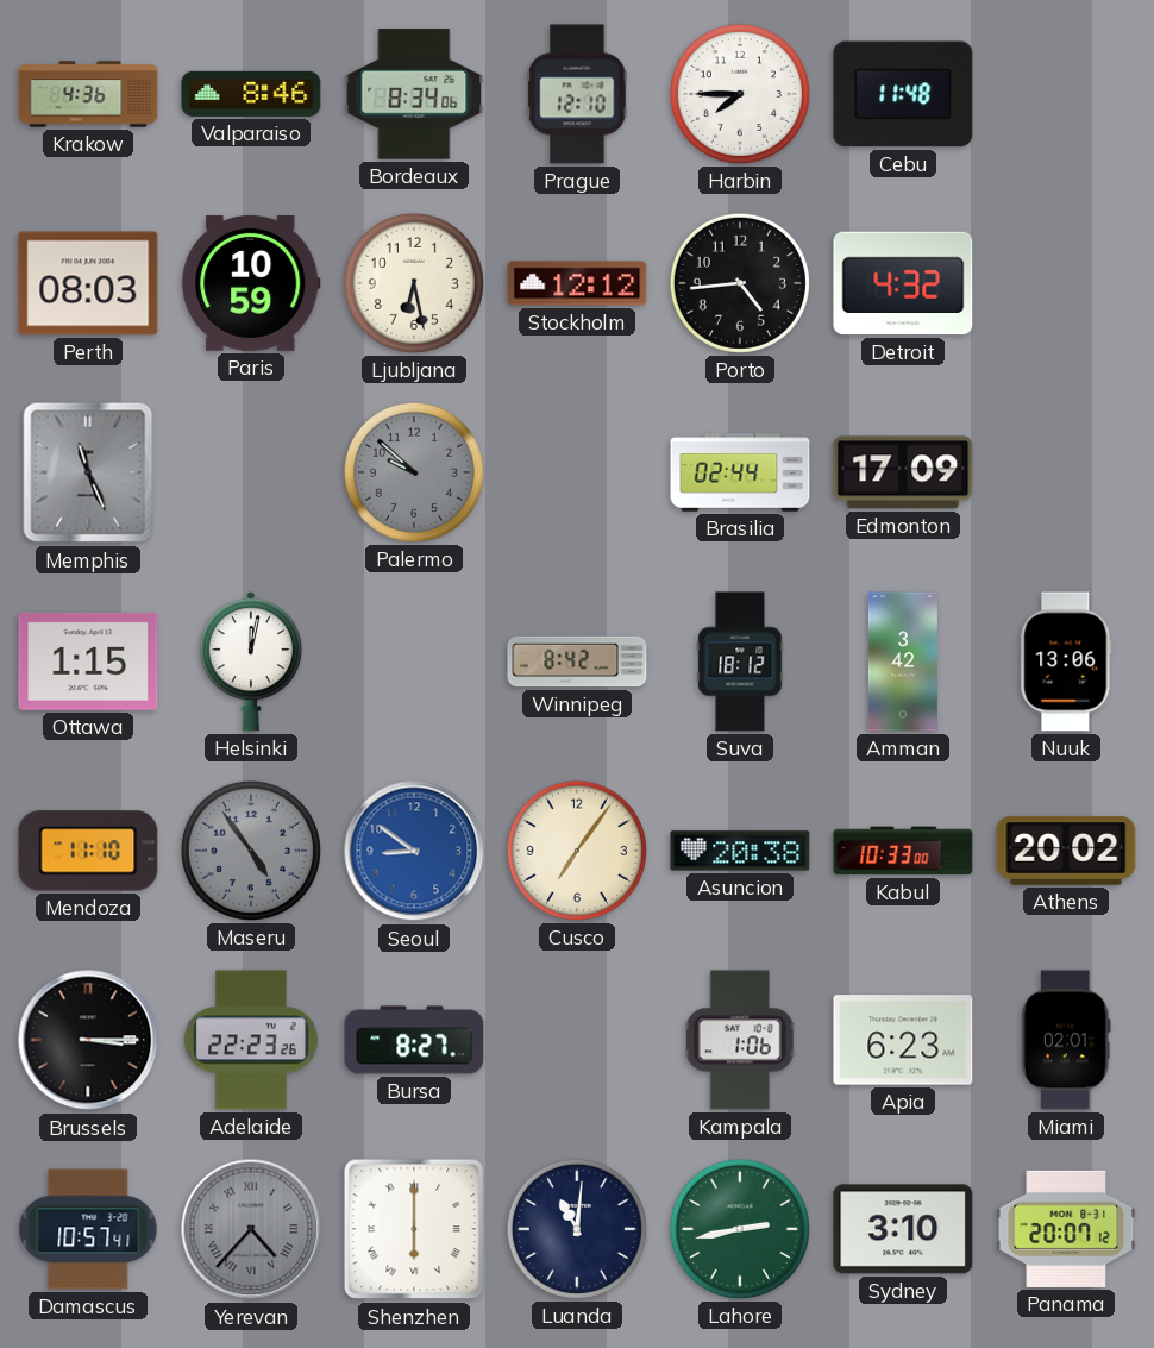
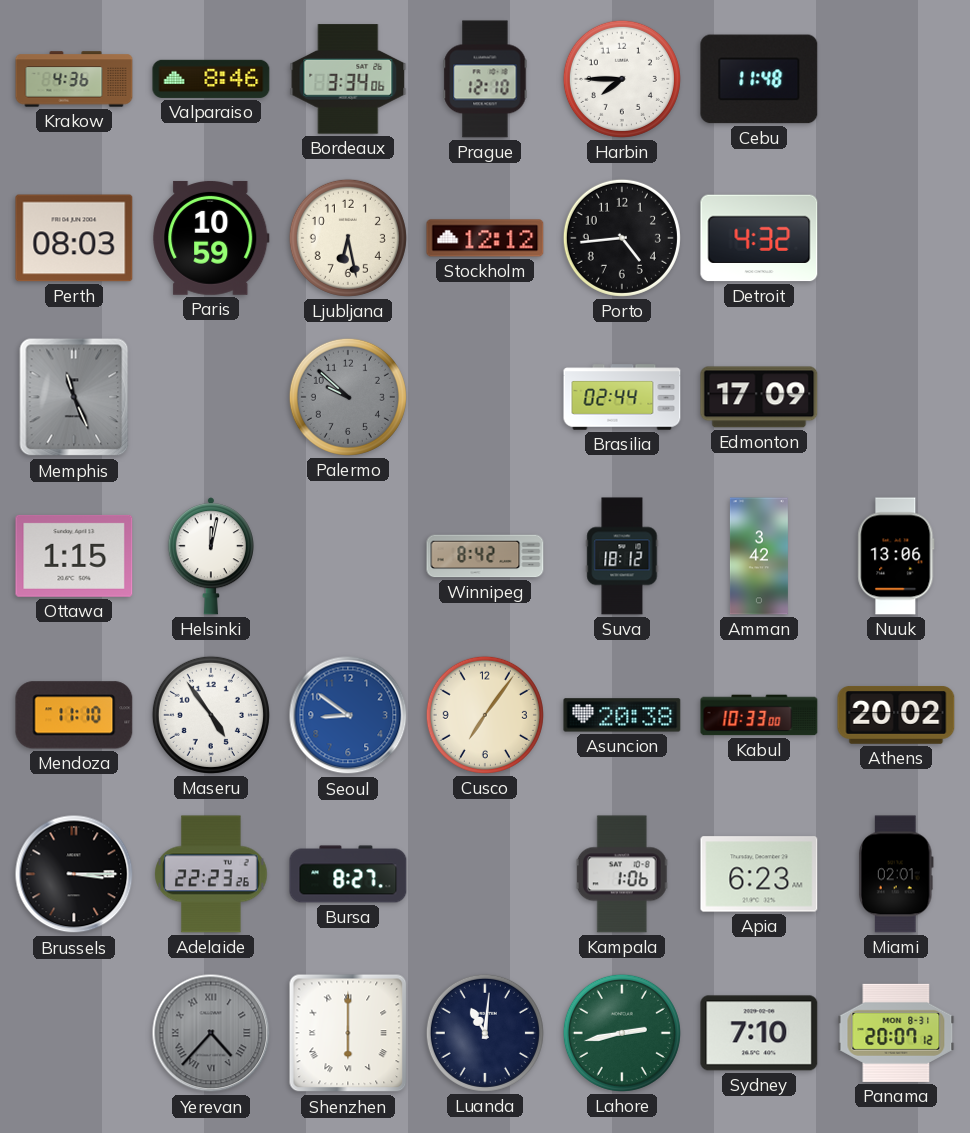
Bordeaux: 8:34 -> 3:34 (348, 79)
Maseru dial: grey -> white (211, 715)
Damascus: 10:57 -> none (88, 1229)
Sydney: 3:10 -> 7:10 (759, 1033)
